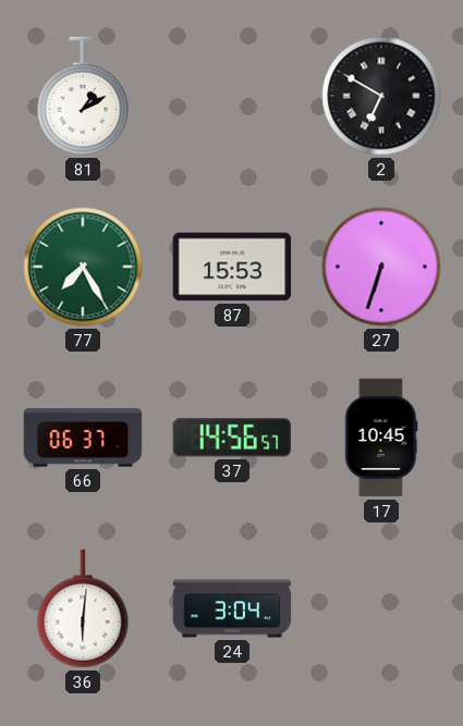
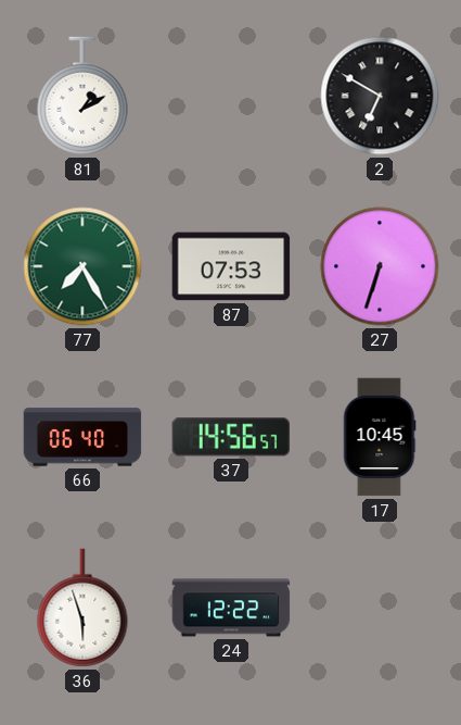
87: 15:53 -> 07:53 (231, 266)
66: 06:37 -> 06:40 (82, 437)
36: 6:01 -> 5:57 (82, 608)
24: 3:04 -> 12:22 (231, 608)
